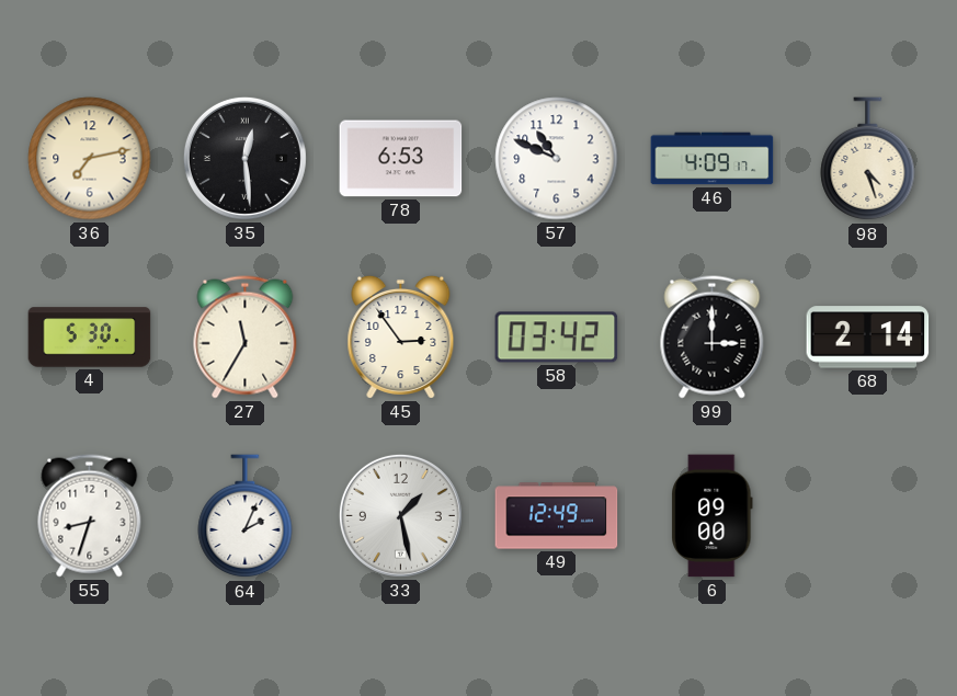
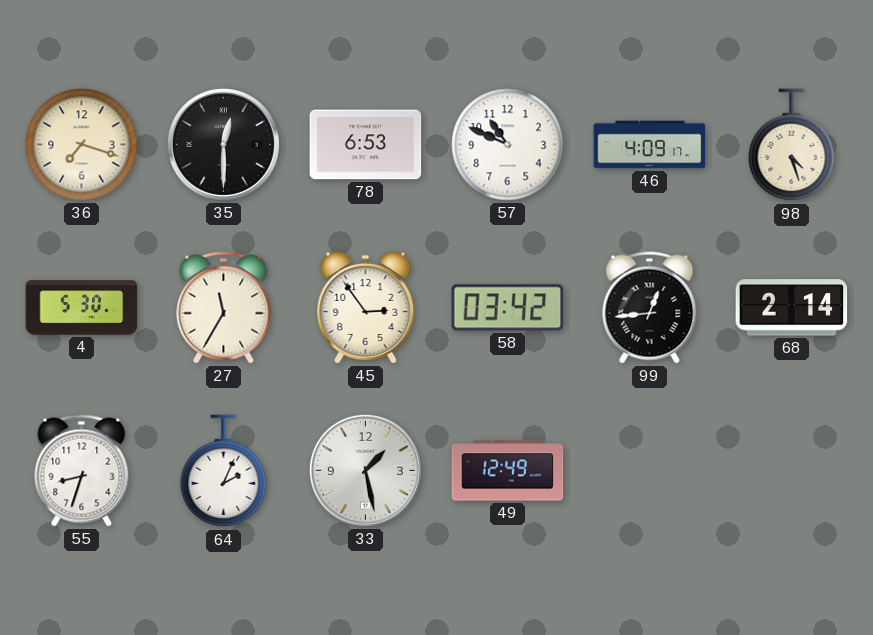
36: 7:13 -> 7:18 (82, 145)
35: 12:29 -> 12:30 (223, 144)
99: 3:00 -> 12:44 (650, 308)
6: 09:00 -> none (713, 516)
